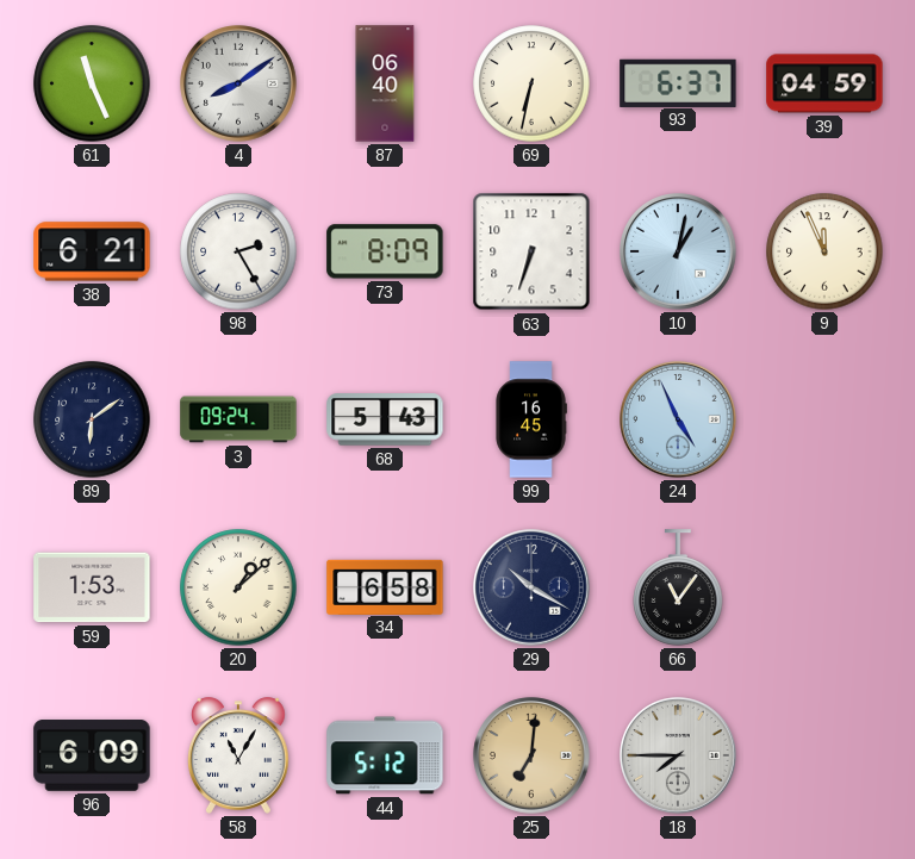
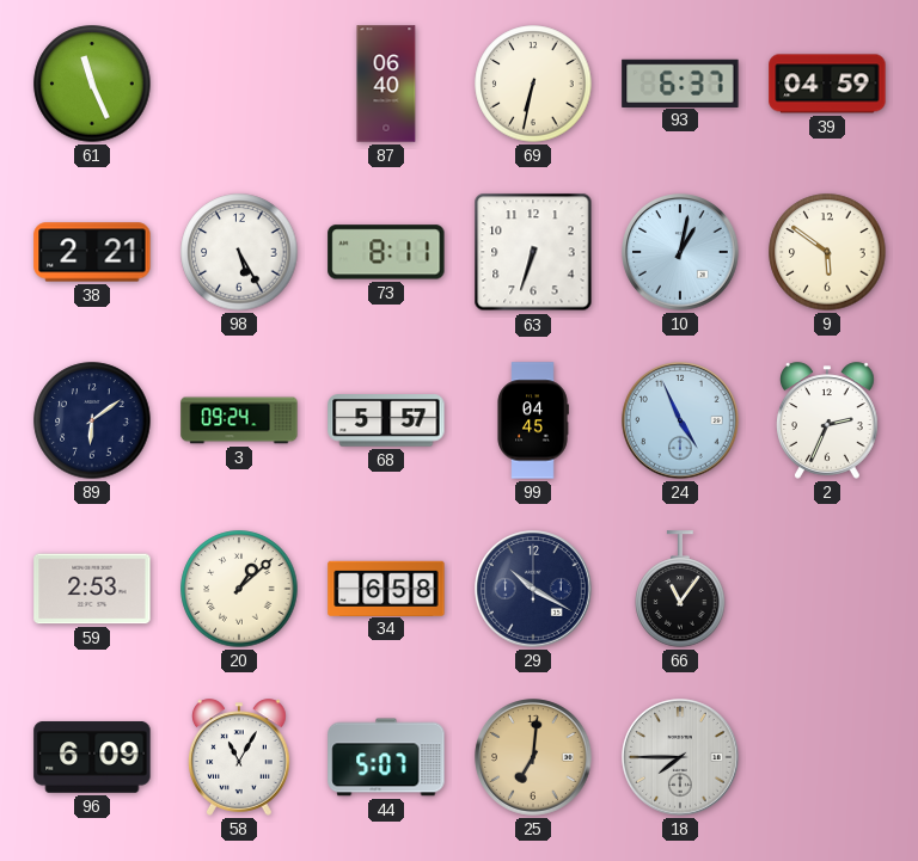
4: 8:09 -> none (238, 83)
38: 6:21 -> 2:21 (92, 252)
98: 2:25 -> 5:25 (239, 252)
73: 8:09 -> 8:11 (386, 252)
9: 11:56 -> 5:51 (827, 252)
68: 5:43 -> 5:57 (386, 420)
99: 16:45 -> 04:45 (533, 420)
2: none -> 2:34 (828, 420)
59: 1:53 -> 2:53 (92, 589)
44: 5:12 -> 5:07 (386, 757)
